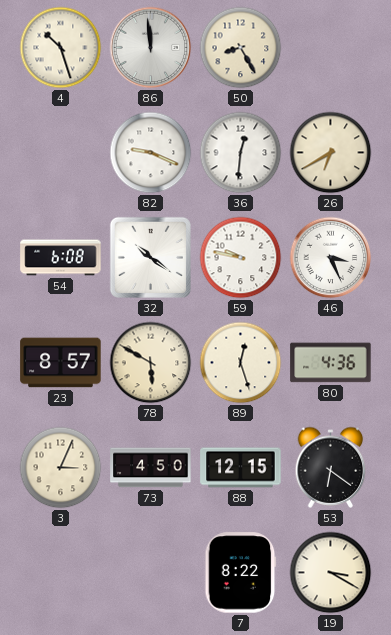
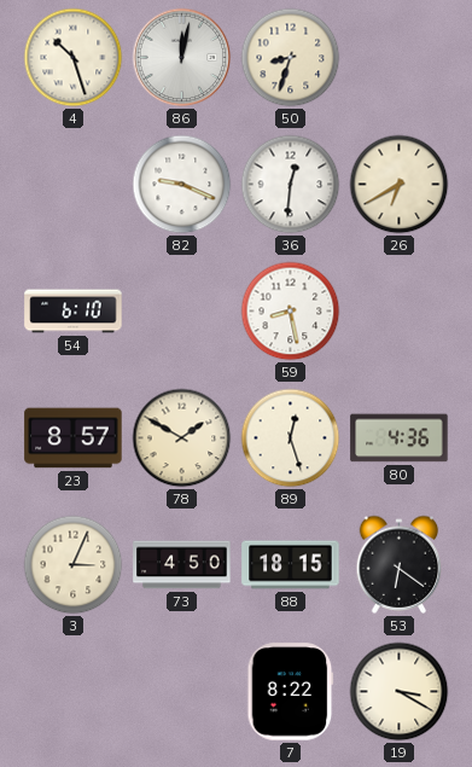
86: 11:59 -> 12:02 (182, 58)
50: 8:25 -> 8:33 (291, 58)
54: 6:08 -> 6:10 (74, 312)
32: 10:21 -> none (150, 257)
59: 9:47 -> 8:28 (291, 312)
46: 3:26 -> none (331, 258)
78: 5:50 -> 1:50 (182, 438)
88: 12:15 -> 18:15 (291, 565)
